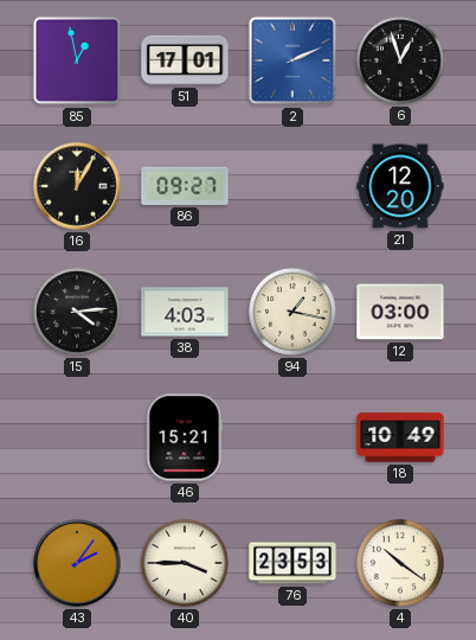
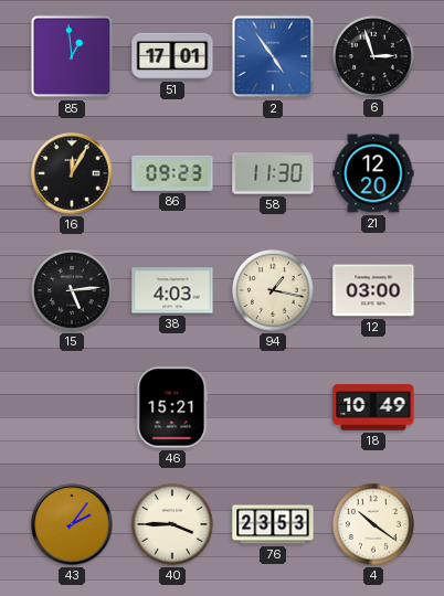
85: 12:58 -> 12:59 (72, 56)
2: 2:11 -> 4:54 (273, 56)
6: 12:57 -> 2:57 (373, 56)
86: 09:27 -> 09:23 (172, 173)
58: none -> 11:30 (273, 173)
15: 4:14 -> 5:14 (72, 290)
